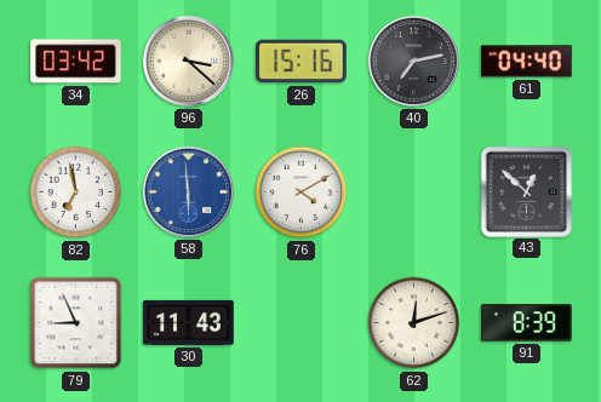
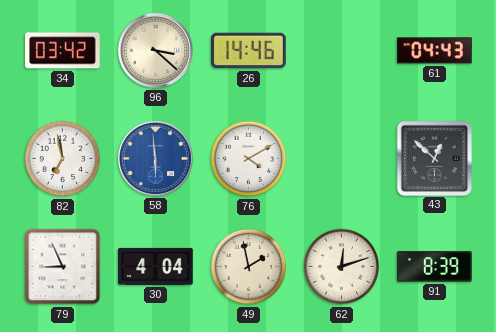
26: 15:16 -> 14:46 (249, 51)
40: 7:13 -> none (413, 61)
61: 04:40 -> 04:43 (435, 51)
30: 11:43 -> 4:04 (156, 266)
49: none -> 1:58 (249, 267)
